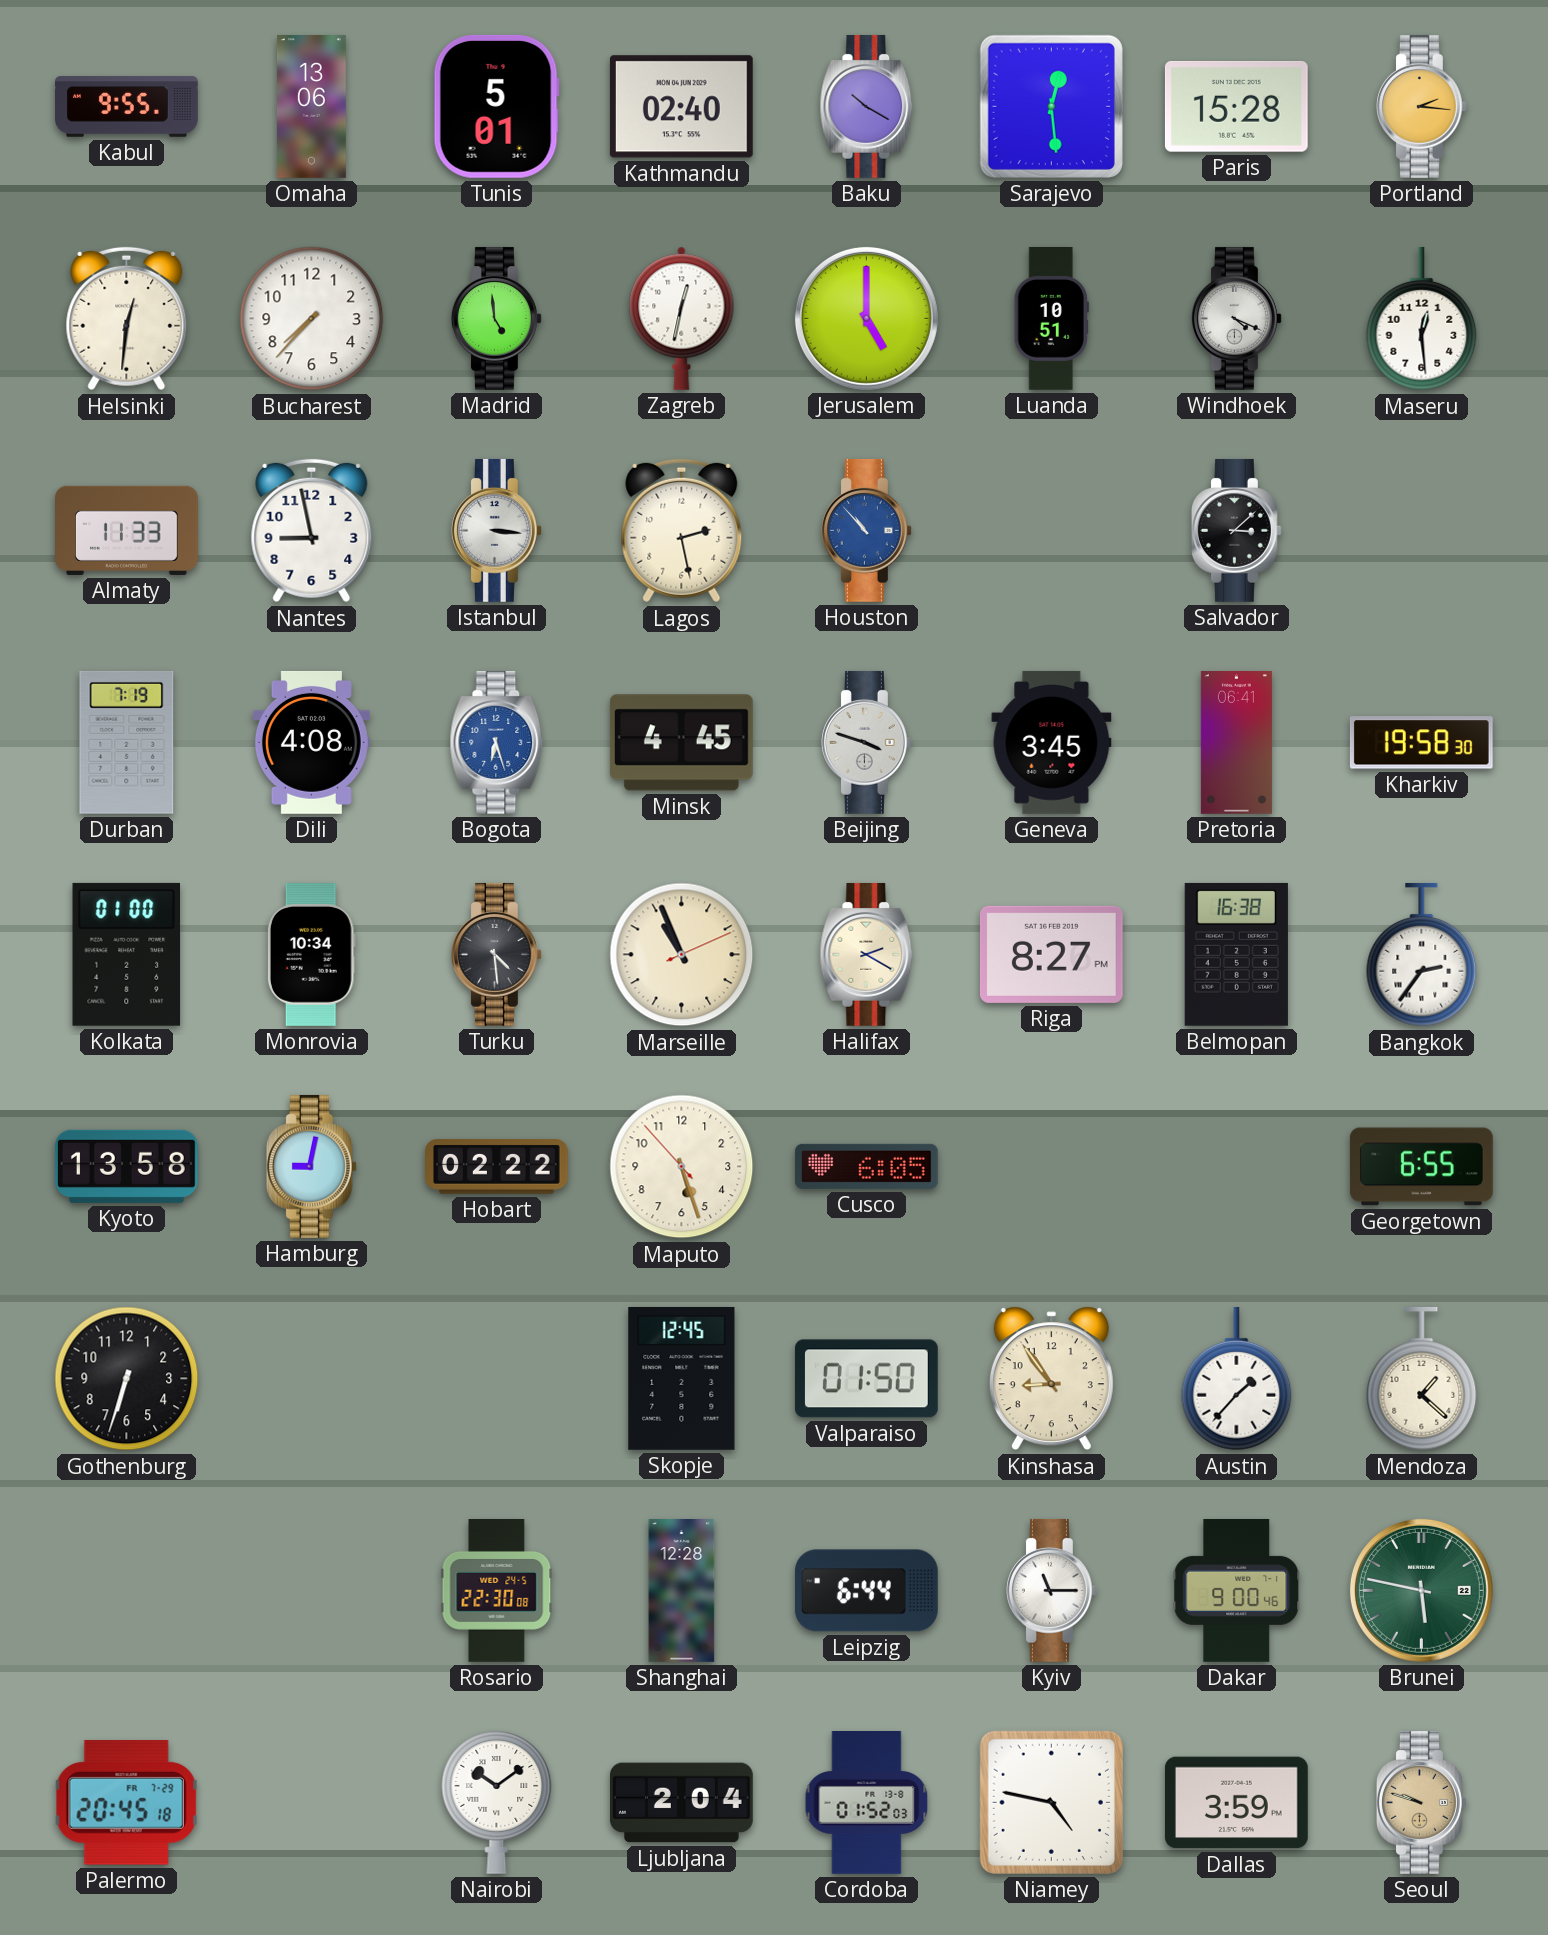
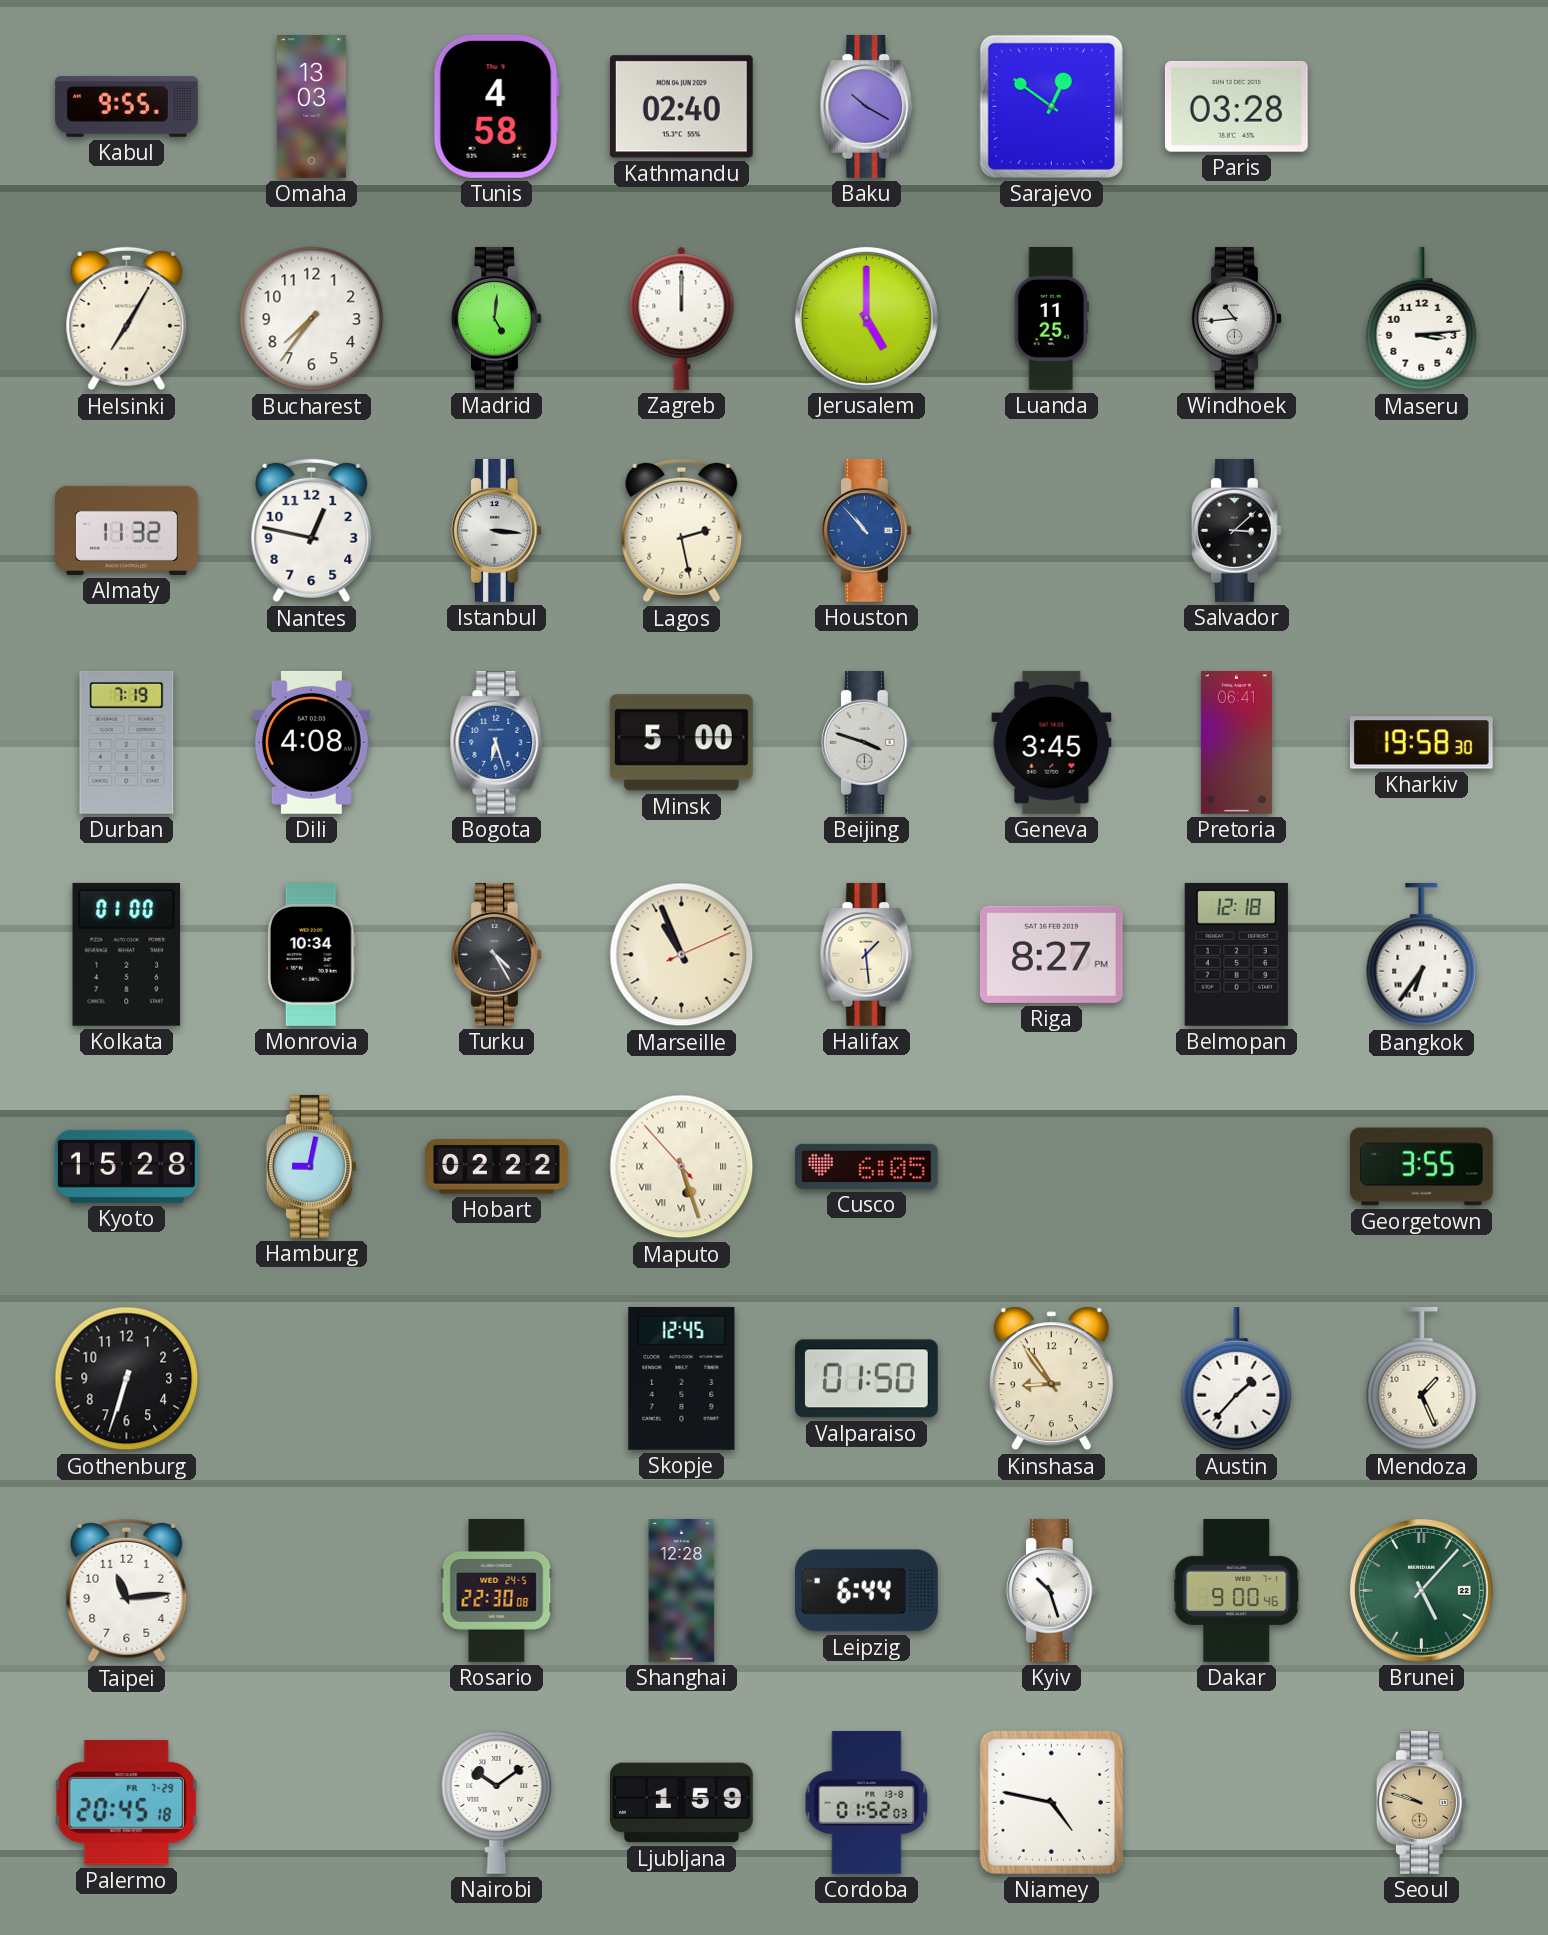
Omaha: 13:06 -> 13:03 (311, 107)
Tunis: 5:01 -> 4:58 (496, 106)
Sarajevo: 12:29 -> 12:51 (1051, 106)
Paris: 15:28 -> 03:28 (1236, 106)
Portland: 2:16 -> none (1421, 106)
Helsinki: 12:31 -> 7:05 (127, 319)
Bucharest: 7:37 -> 7:36 (312, 319)
Madrid: 4:59 -> 5:01 (496, 318)
Zagreb: 12:32 -> 12:00 (682, 318)
Luanda: 10:51 -> 11:25 (1051, 319)
Windhoek: 4:19 -> 10:44 (1236, 318)
Maseru: 12:29 -> 3:14 (1422, 319)
Almaty: 11:33 -> 11:32 (127, 530)
Nantes: 8:58 -> 12:47 (312, 531)
Minsk: 4:45 -> 5:00 (681, 743)
Turku: 4:29 -> 4:25 (496, 954)
Halifax: 2:20 -> 1:29 (867, 954)
Belmopan: 16:38 -> 12:18 (1236, 954)
Bangkok: 2:36 -> 6:36 (1422, 955)
Kyoto: 13:58 -> 15:28 (126, 1166)
Maputo numerals: Arabic -> Roman (682, 1167)
Georgetown: 6:55 -> 3:55 (1421, 1167)
Mendoza: 1:22 -> 1:26 (1422, 1379)
Taipei: none -> 11:14 (127, 1591)
Kyiv: 11:15 -> 10:27 (1051, 1590)
Brunei: 5:47 -> 5:07 (1421, 1590)
Ljubljana: 2:04 -> 1:59 (682, 1803)
Dallas: 3:59 -> none (1236, 1803)
